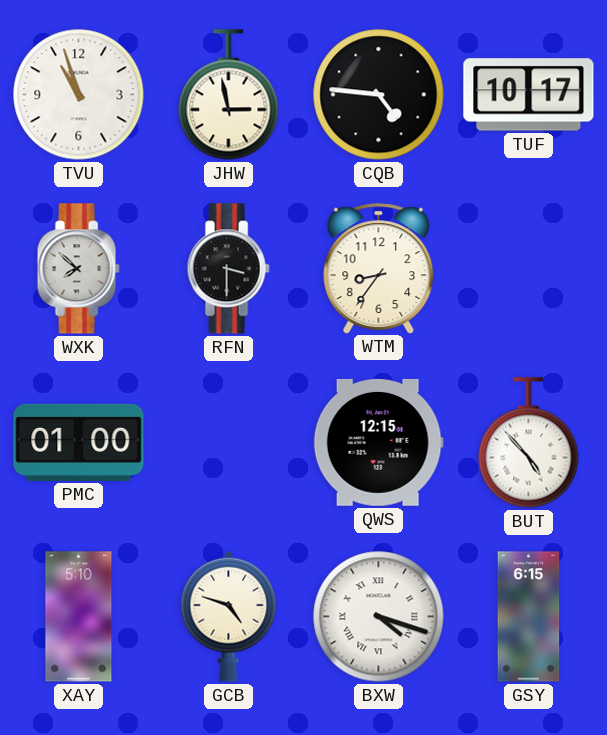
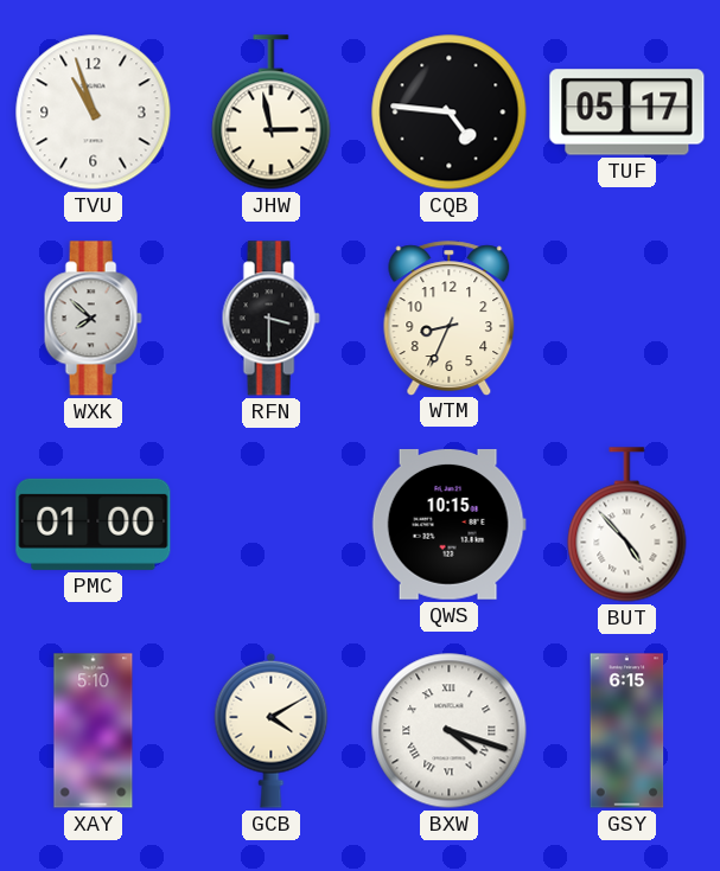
TUF: 10:17 -> 05:17 (627, 113)
WTM: 8:36 -> 8:34 (450, 318)
QWS: 12:15 -> 10:15 (448, 524)
GCB: 4:48 -> 4:10 (272, 730)
